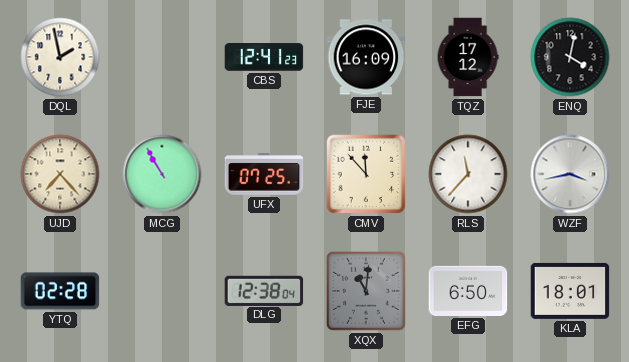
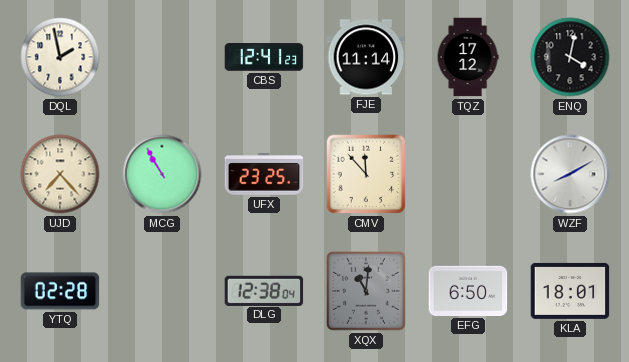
FJE: 16:09 -> 11:14 (366, 57)
UFX: 07:25 -> 23:25 (264, 174)
RLS: 11:37 -> none (468, 174)
WZF: 3:43 -> 8:10 (570, 174)
